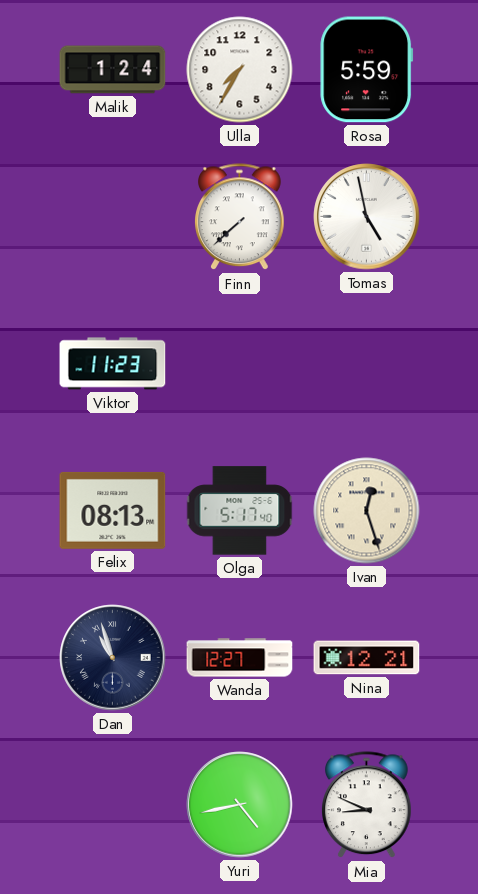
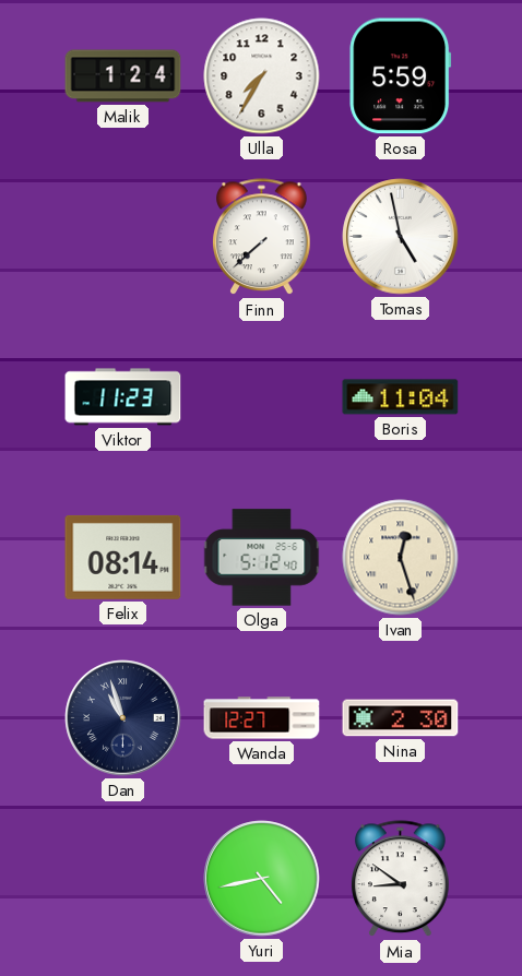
Boris: none -> 11:04 (401, 397)
Felix: 08:13 -> 08:14 (123, 557)
Olga: 5:17 -> 5:12 (262, 558)
Nina: 12:21 -> 2:30 (401, 718)
Mia: 8:49 -> 8:51 (401, 879)
